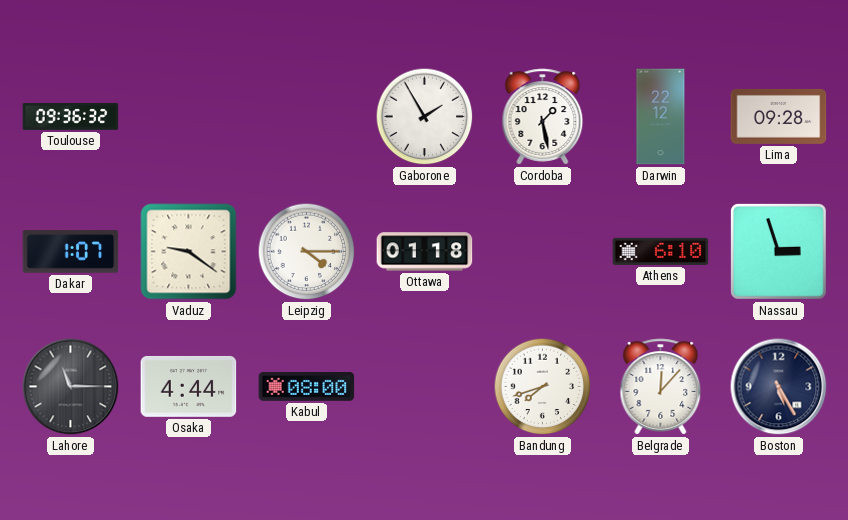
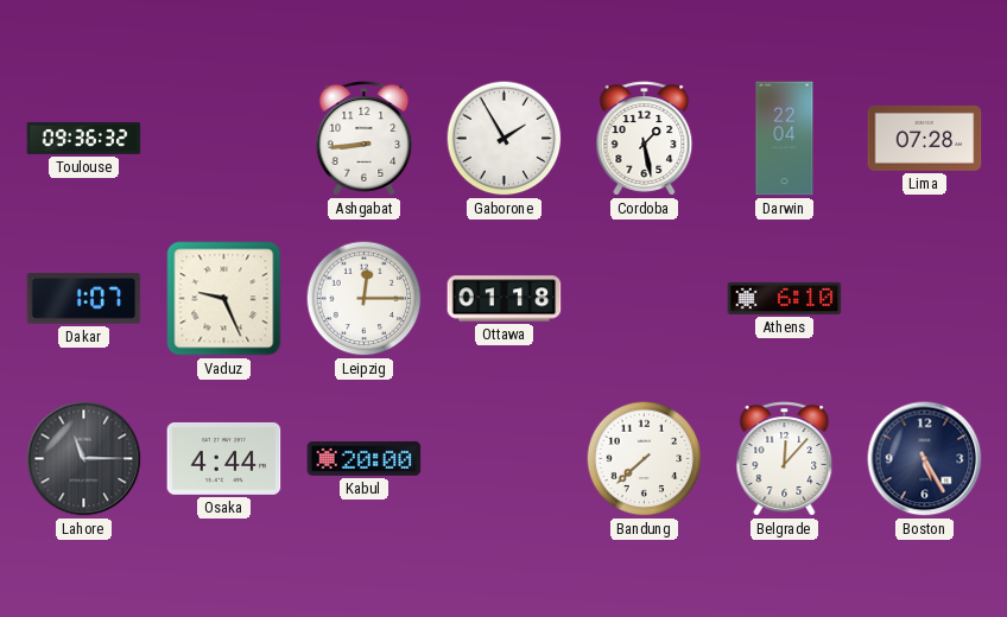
Ashgabat: none -> 8:44 (365, 139)
Darwin: 22:12 -> 22:04 (785, 139)
Lima: 09:28 -> 07:28 (925, 138)
Vaduz: 9:21 -> 9:26 (224, 299)
Leipzig: 4:15 -> 12:15 (365, 299)
Nassau: 2:57 -> none (778, 251)
Kabul: 08:00 -> 20:00 (365, 458)
Bandung: 7:42 -> 7:38 (645, 459)
